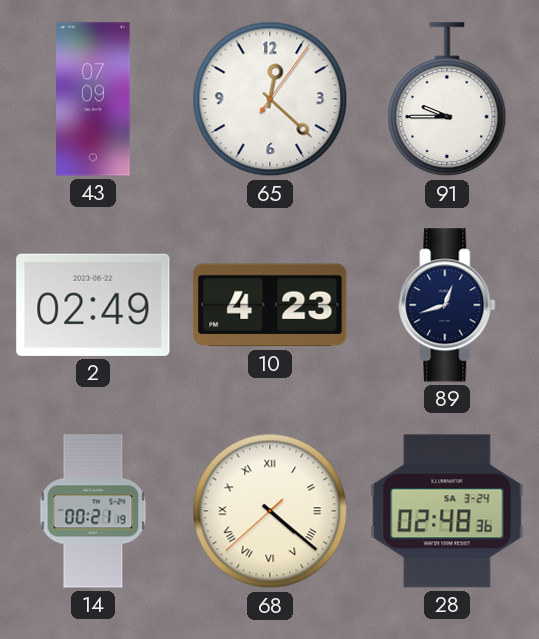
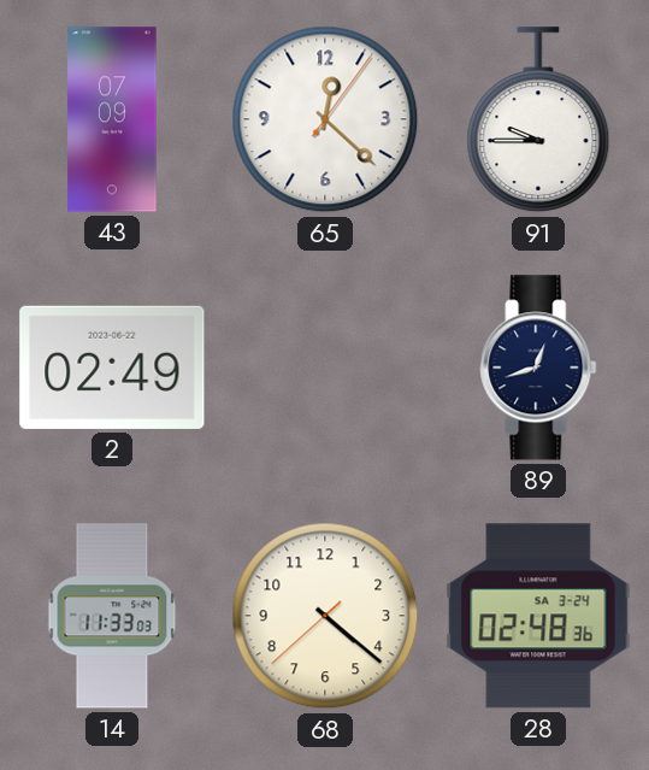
10: 4:23 -> none (270, 305)
14: 00:21 -> 11:33 (112, 616)
68 numerals: Roman -> Arabic (325, 616)
